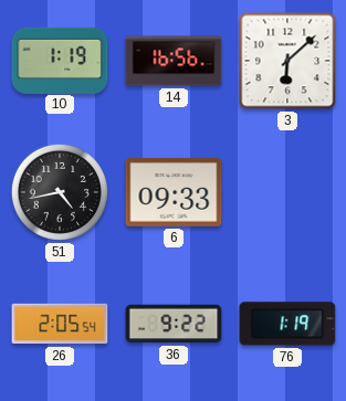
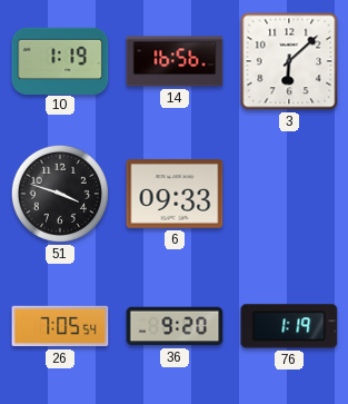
51: 4:43 -> 3:48 (60, 194)
26: 2:05 -> 7:05 (60, 326)
36: 9:22 -> 9:20 (175, 326)
